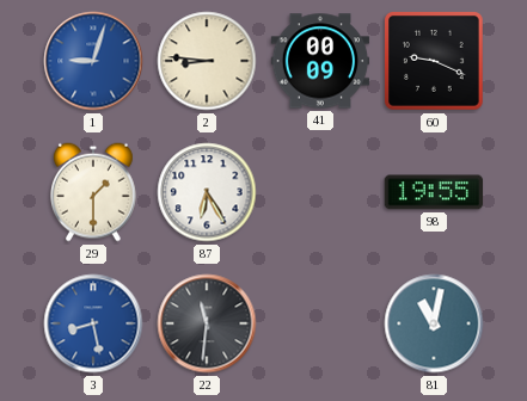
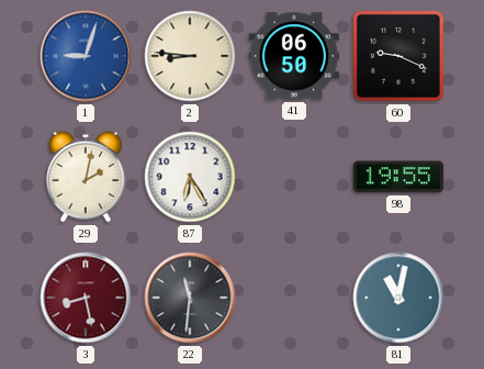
41: 00:09 -> 06:50 (294, 56)
29: 1:30 -> 2:02 (87, 177)
3 dial: blue -> burgundy (86, 298)
